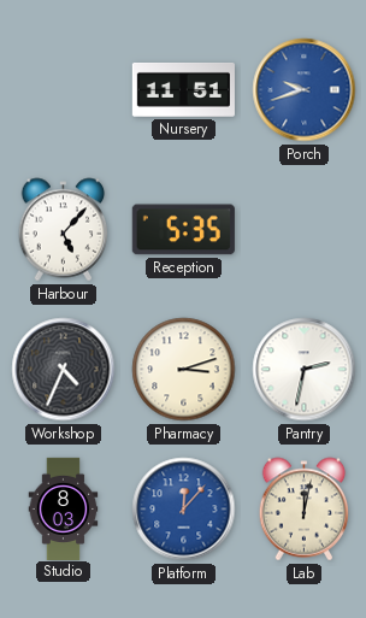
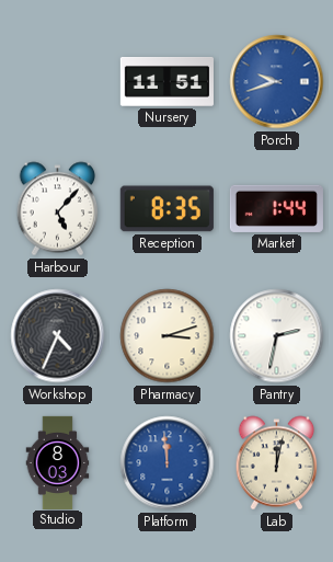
Reception: 5:35 -> 8:35 (166, 209)
Market: none -> 1:44 (276, 208)
Platform: 12:07 -> 11:59 (168, 463)
